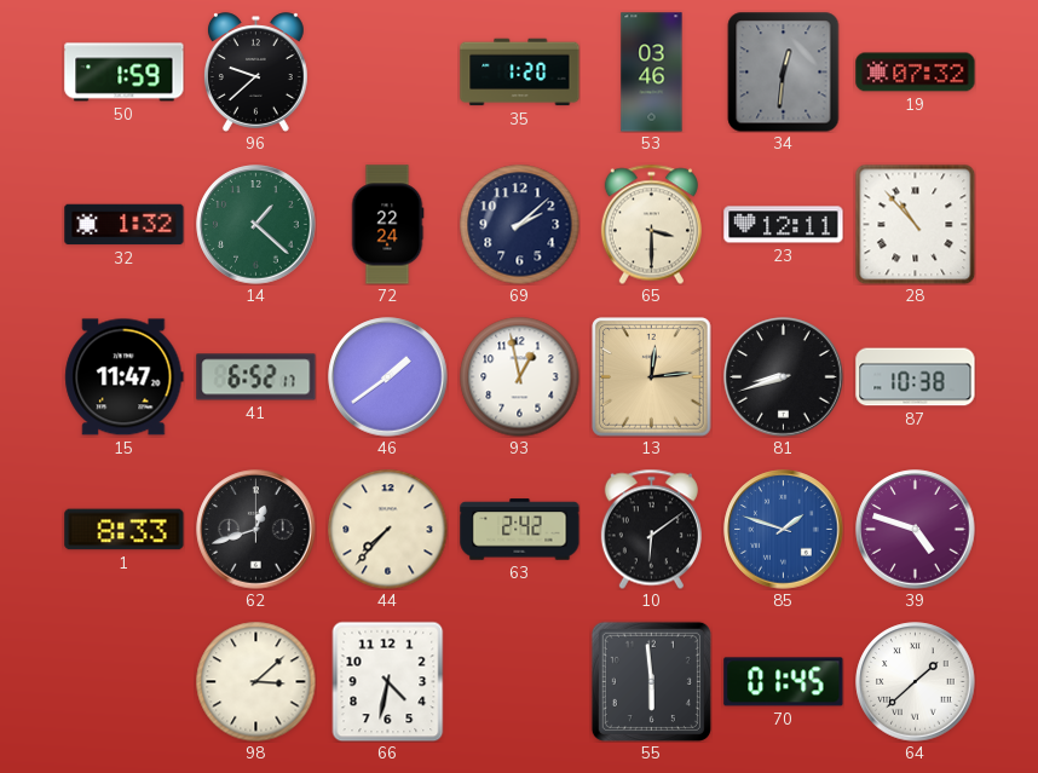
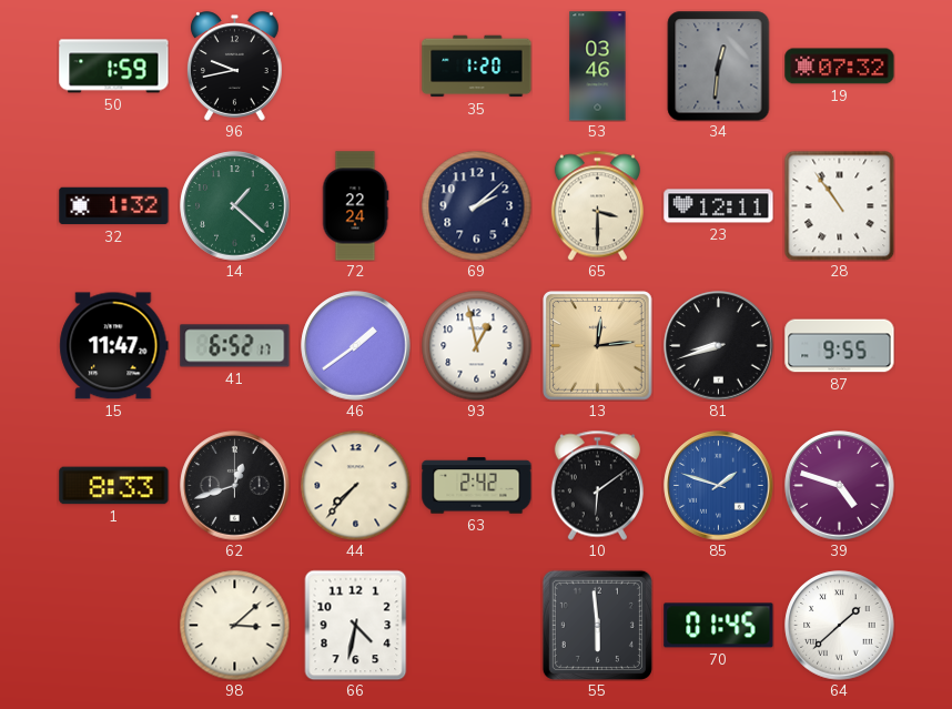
96: 9:38 -> 9:43 (234, 67)
28: 10:53 -> 10:54 (839, 205)
87: 10:38 -> 9:55 (840, 346)
